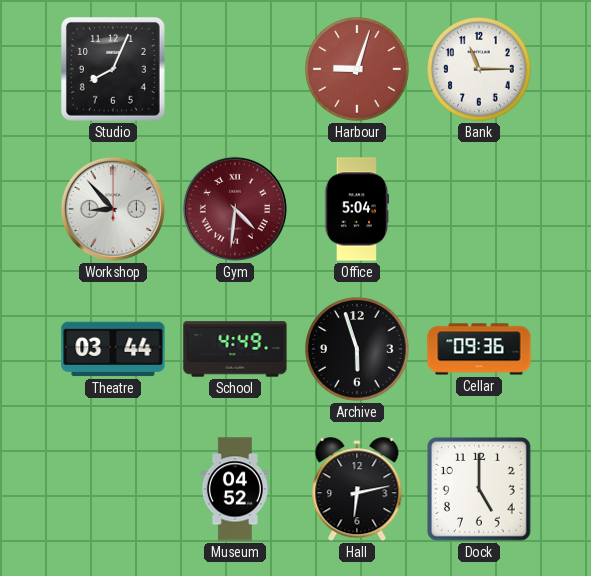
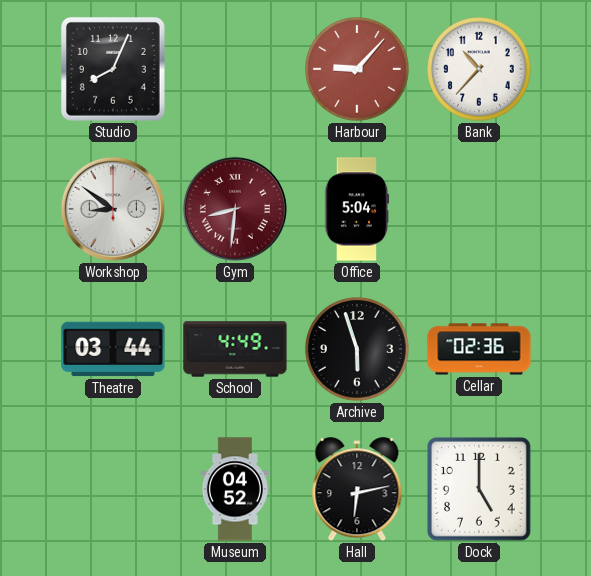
Harbour: 9:03 -> 9:07 (357, 69)
Bank: 11:15 -> 10:37 (479, 69)
Workshop: 8:53 -> 8:51 (113, 209)
Gym: 4:31 -> 8:31 (235, 209)
Cellar: 09:36 -> 02:36 (479, 349)
